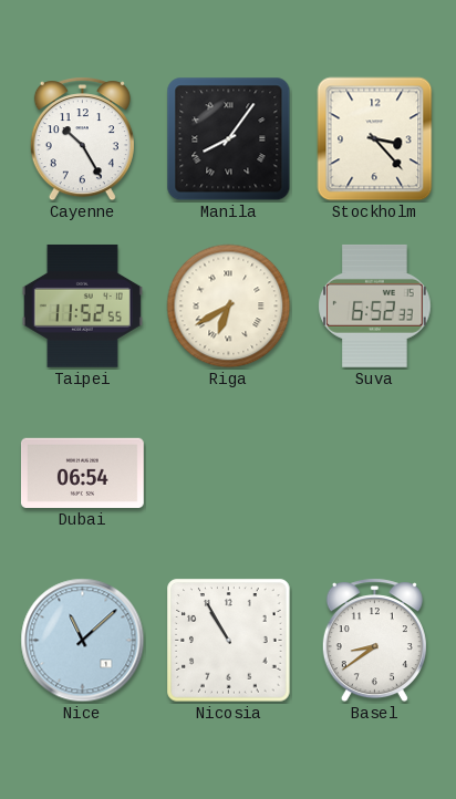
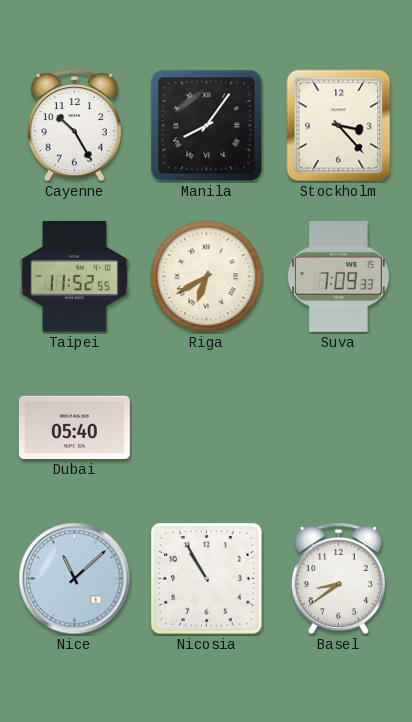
Suva: 6:52 -> 7:09 (339, 276)
Dubai: 06:54 -> 05:40 (74, 427)
